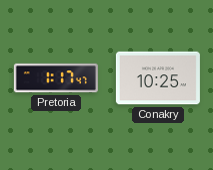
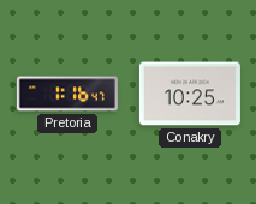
Pretoria: 1:17 -> 1:16 (67, 94)
